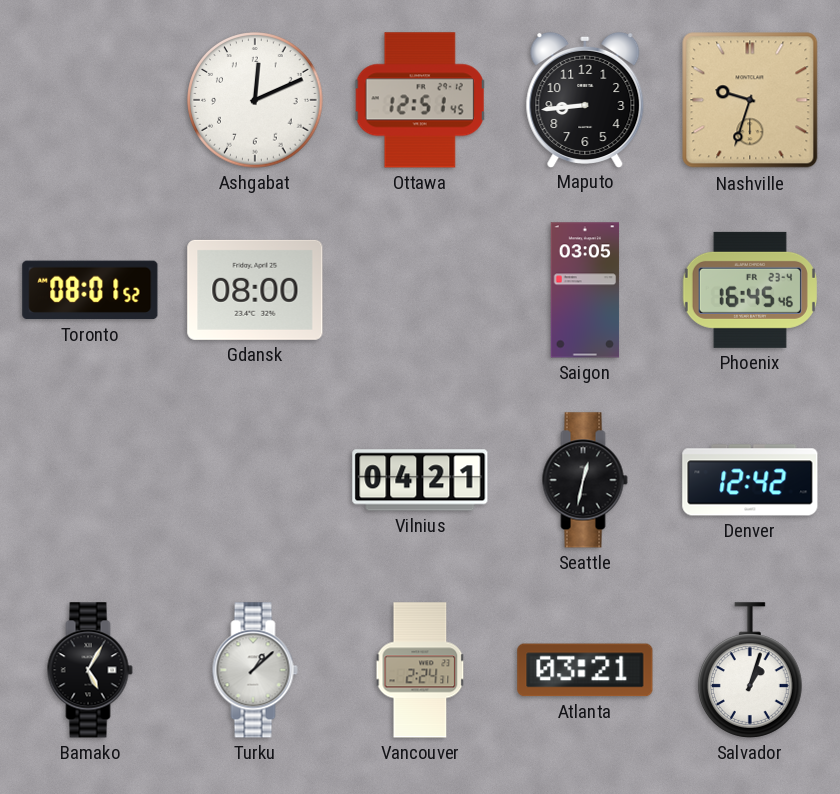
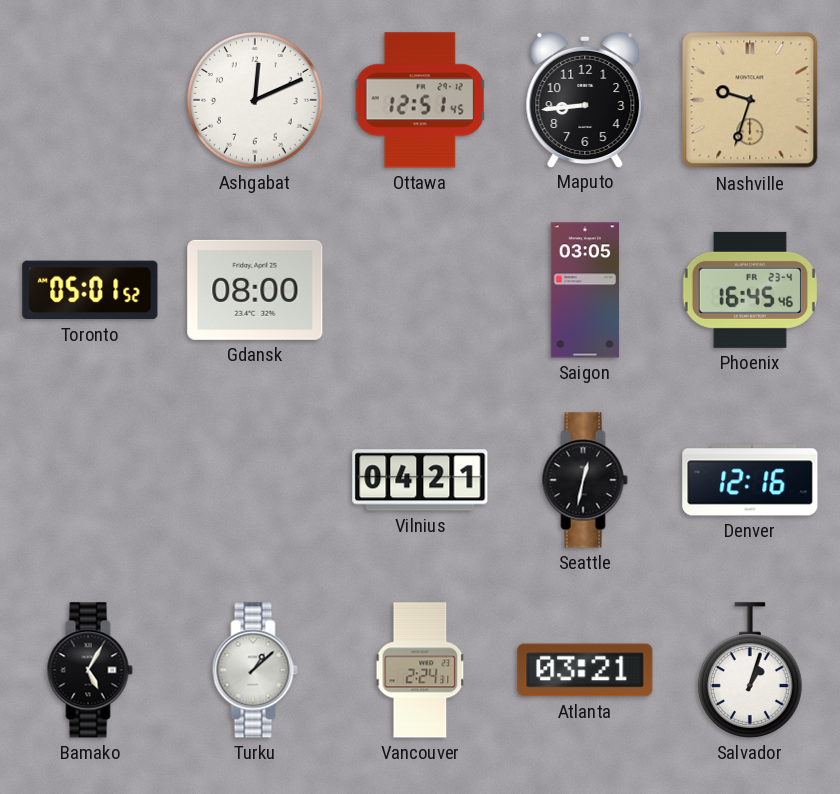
Toronto: 08:01 -> 05:01 (90, 290)
Denver: 12:42 -> 12:16 (750, 480)
